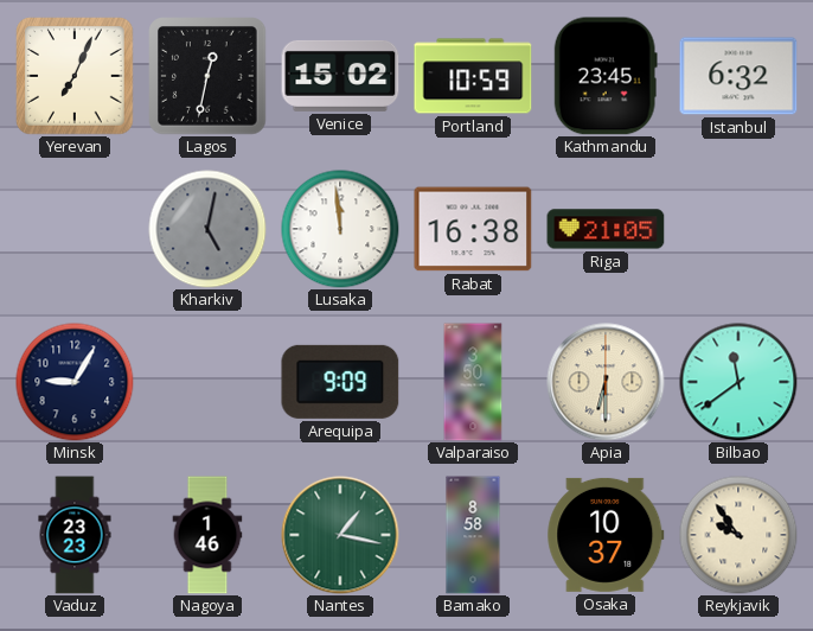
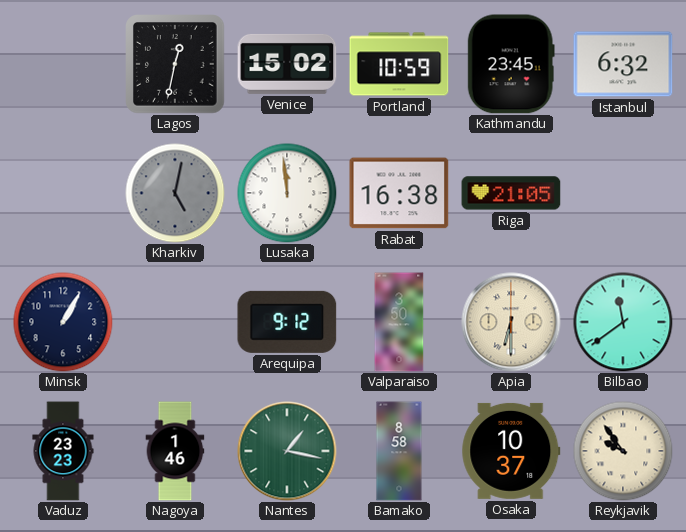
Yerevan: 7:04 -> none (75, 76)
Minsk: 9:05 -> 1:05 (63, 322)
Arequipa: 9:09 -> 9:12 (287, 322)
